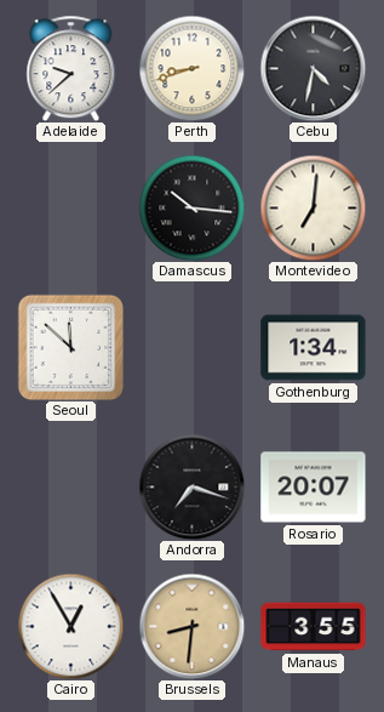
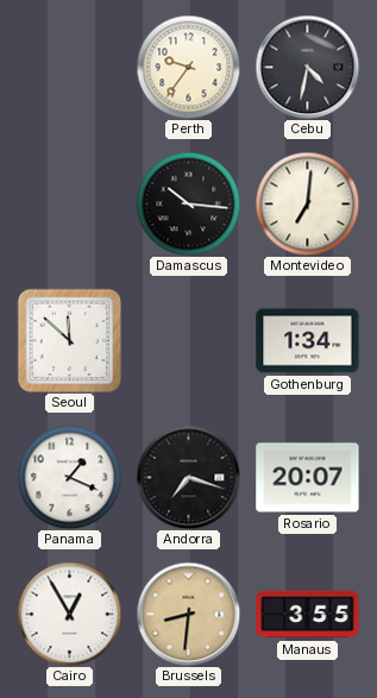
Adelaide: 9:38 -> none (71, 68)
Perth: 8:42 -> 9:36 (188, 67)
Panama: none -> 1:19 (69, 477)
